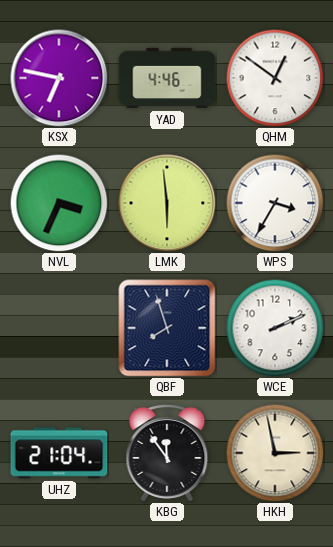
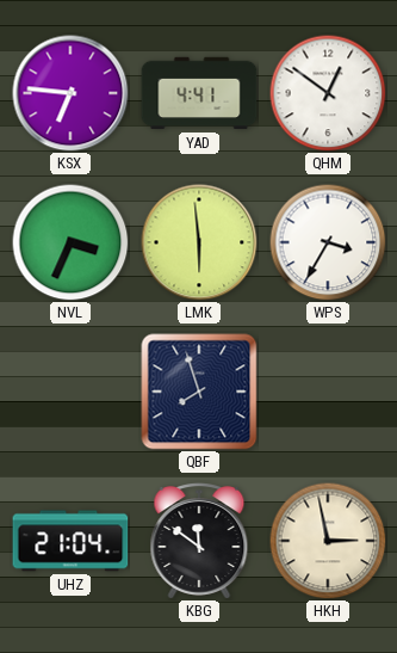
KSX: 6:47 -> 6:46 (70, 93)
YAD: 4:46 -> 4:41 (199, 93)
WCE: 2:11 -> none (275, 328)
KBG: 11:54 -> 11:51 (199, 542)
